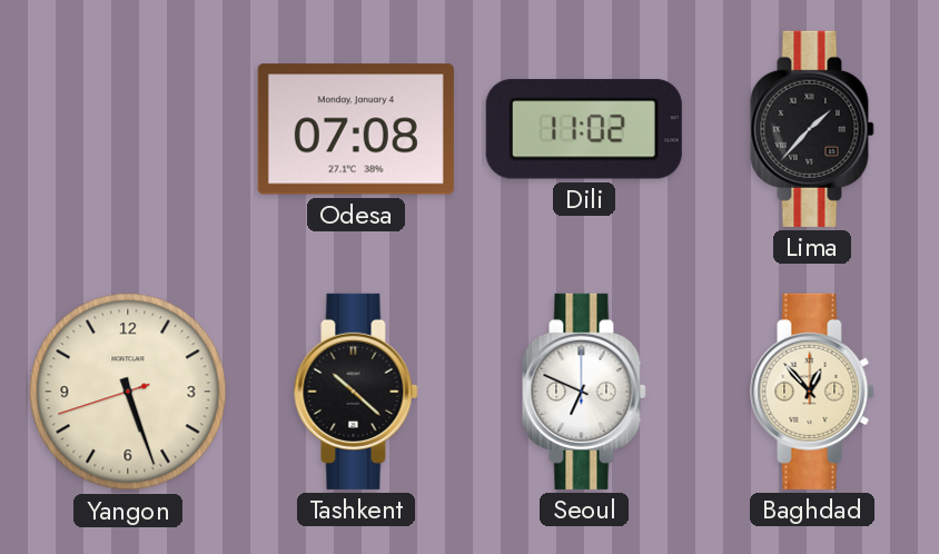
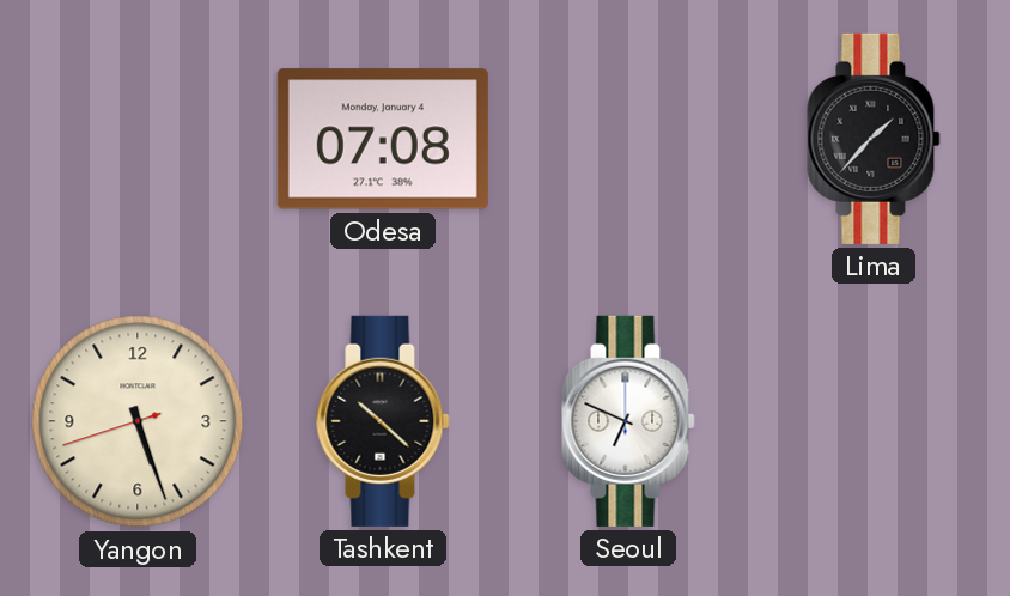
Dili: 11:02 -> none (584, 129)
Baghdad: 12:53 -> none (812, 392)
